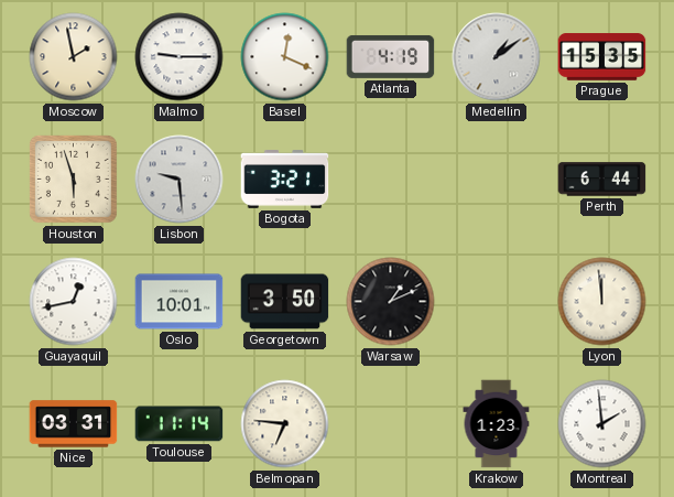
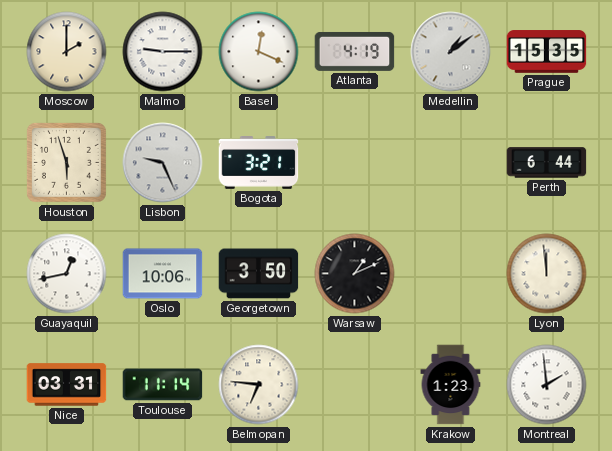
Moscow: 1:58 -> 2:00 (67, 52)
Lisbon: 9:29 -> 9:26 (163, 163)
Oslo: 10:01 -> 10:06 (163, 274)
